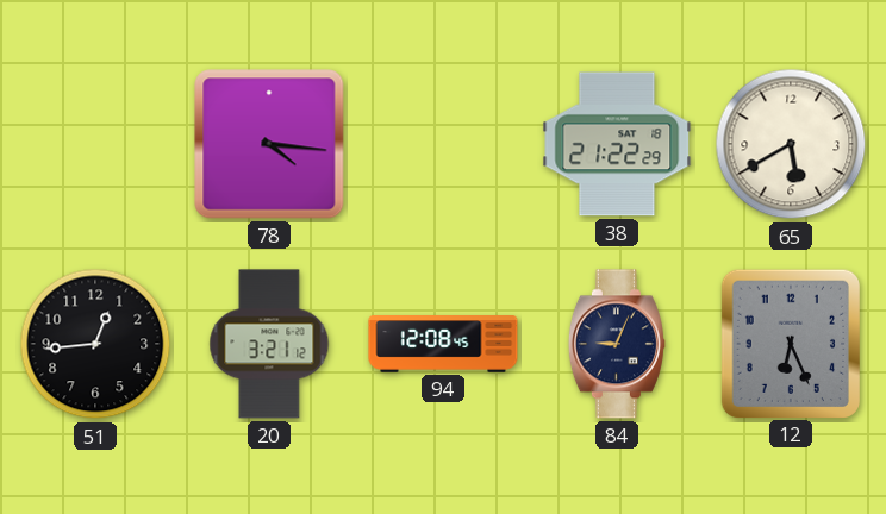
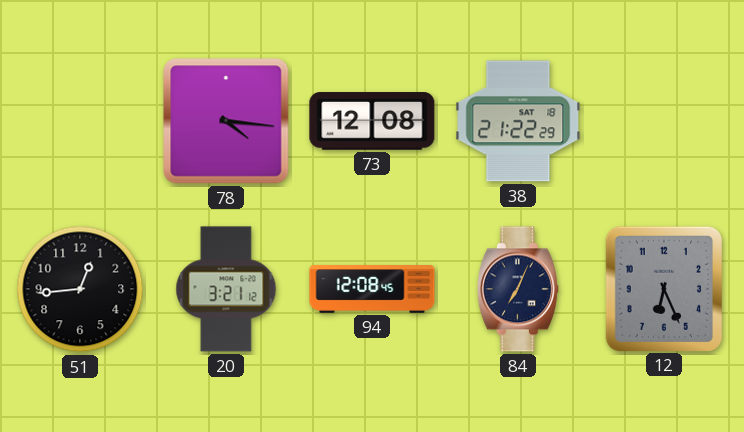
73: none -> 12:08 (372, 121)
65: 5:40 -> none (791, 144)
84: 9:04 -> 7:04 (518, 289)
